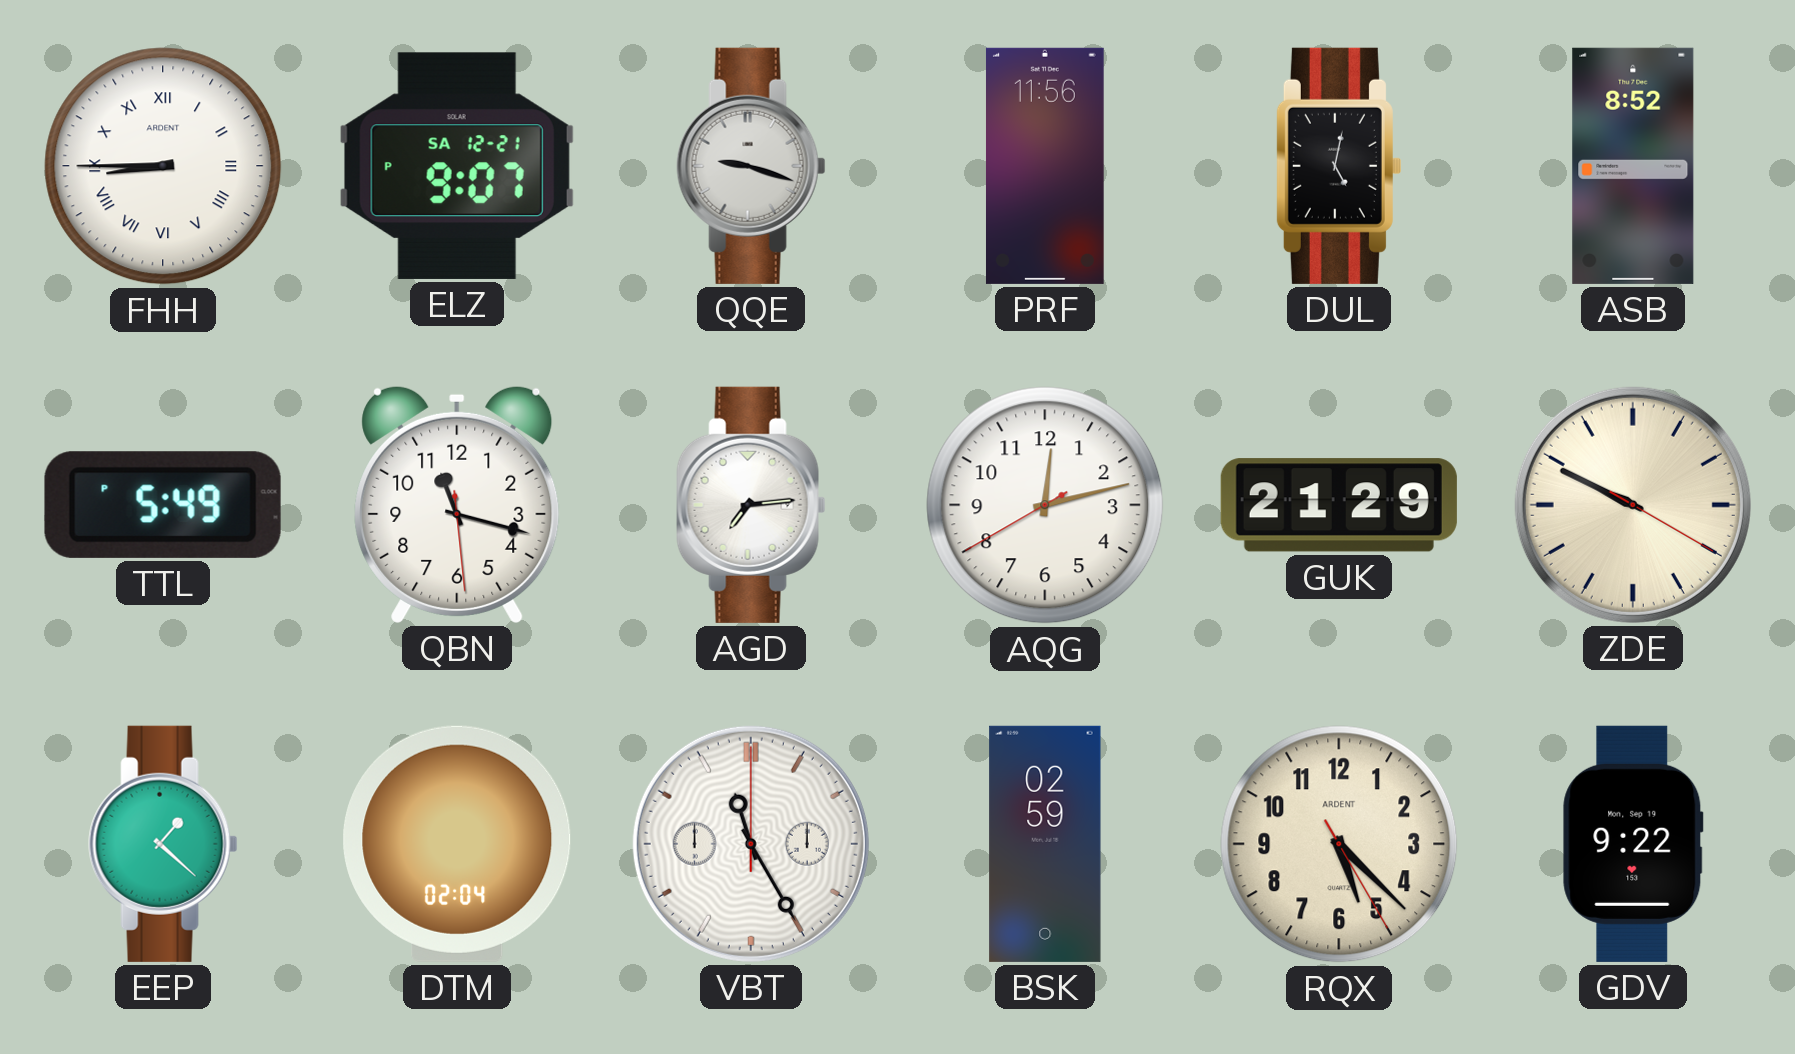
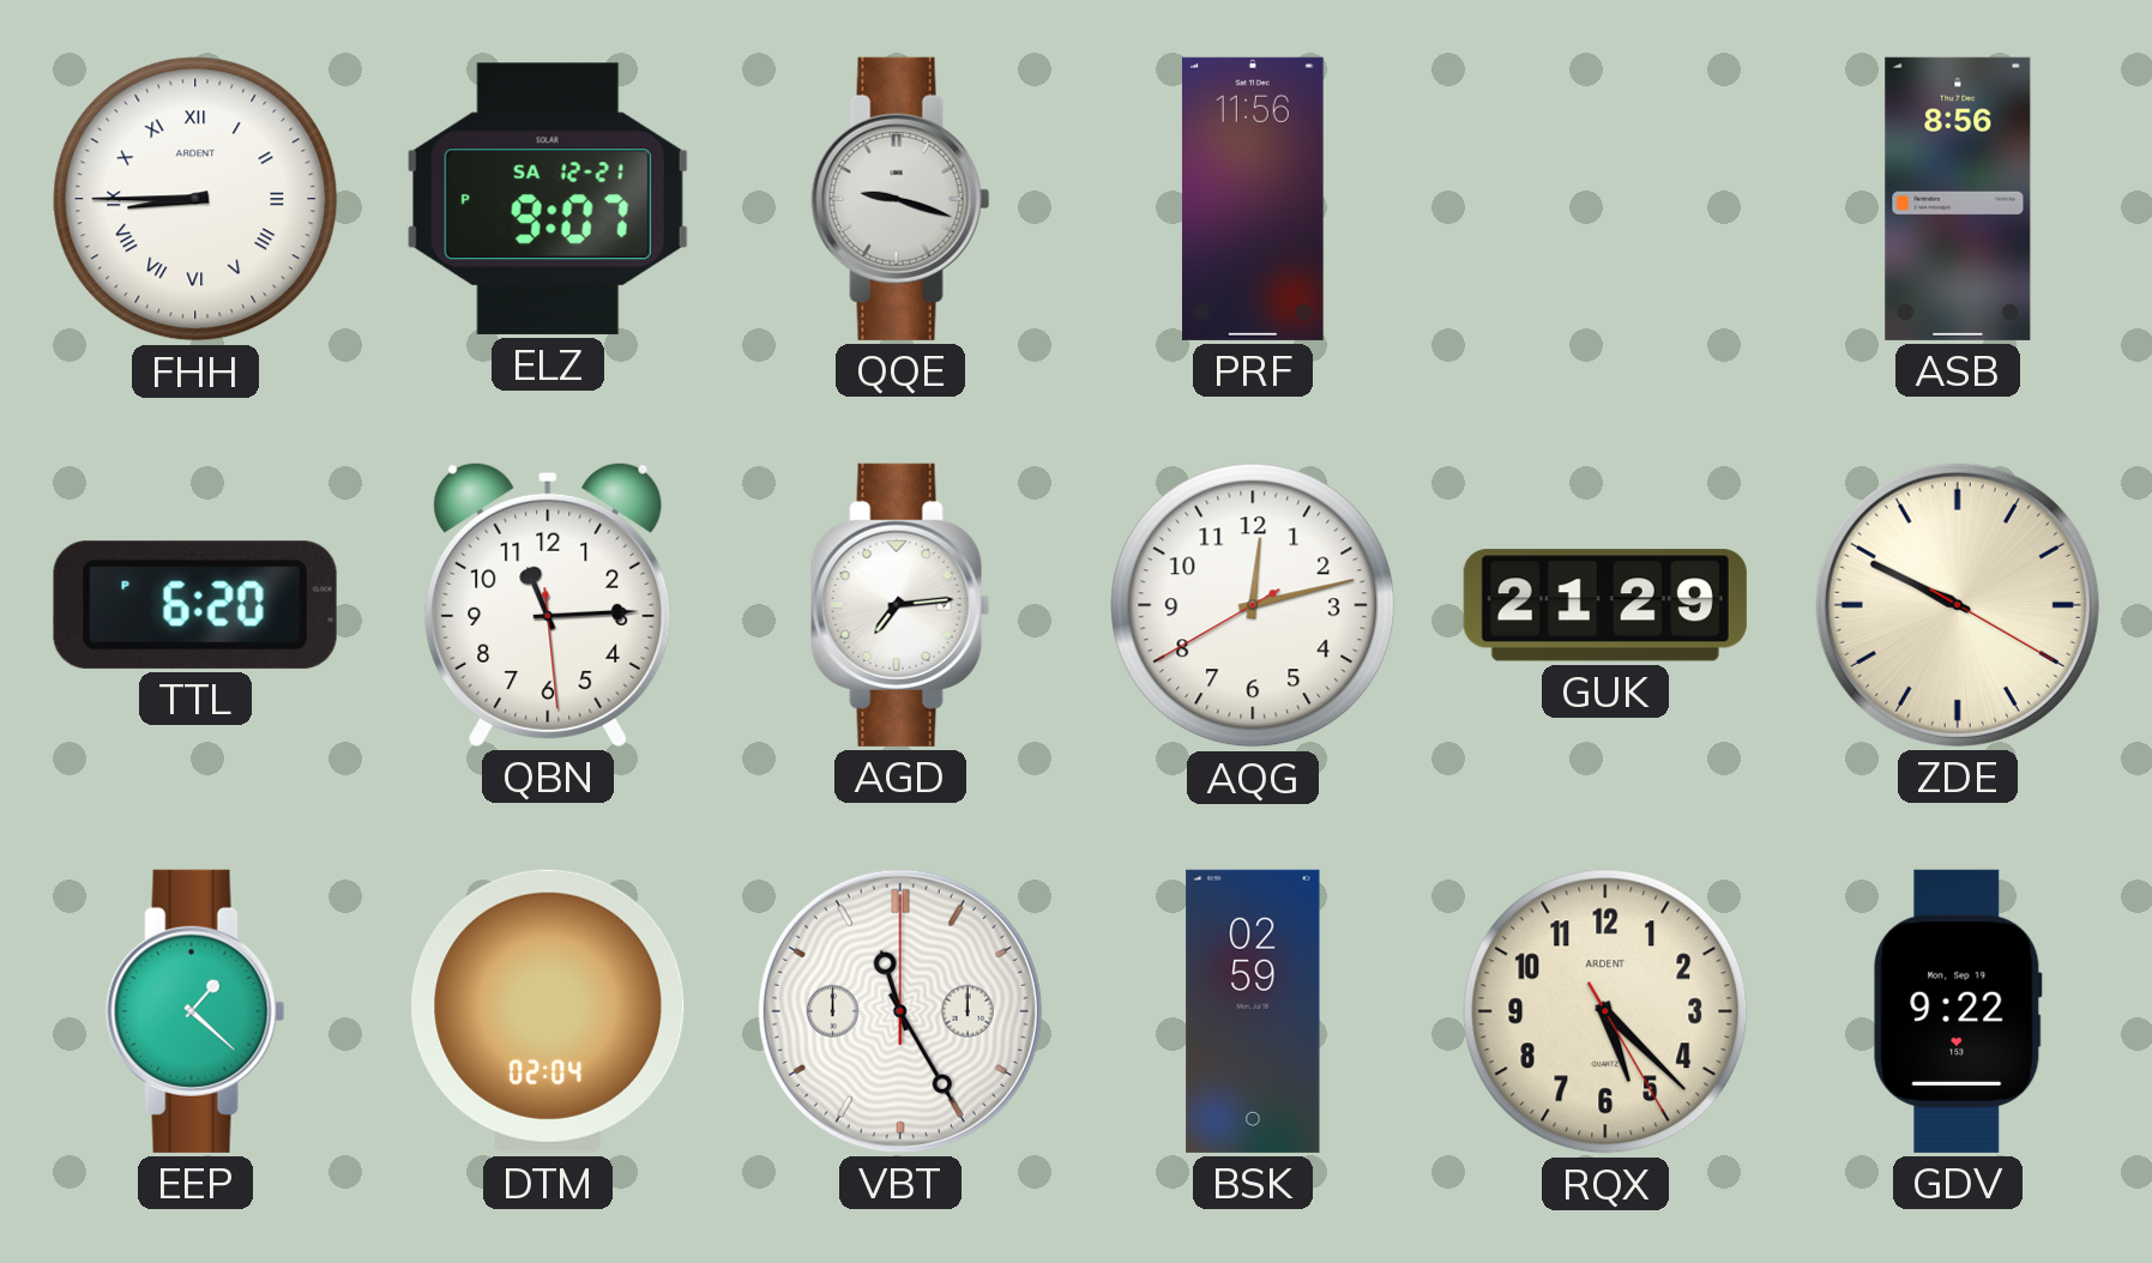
DUL: 5:02 -> none (1338, 166)
ASB: 8:52 -> 8:56 (1958, 199)
TTL: 5:49 -> 6:20 (195, 605)
QBN: 11:17 -> 11:14 (548, 604)
